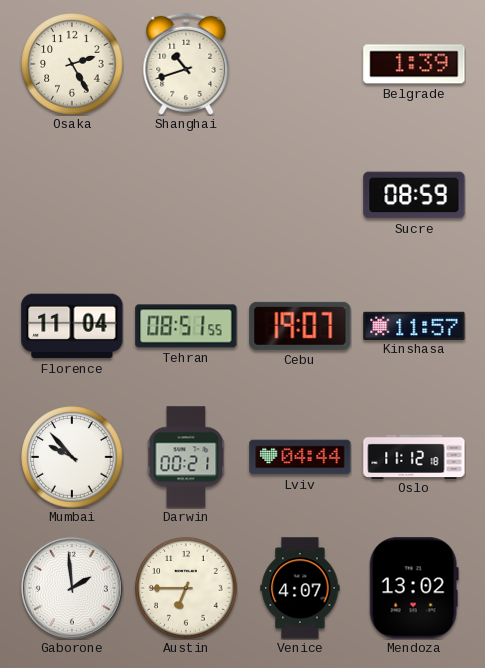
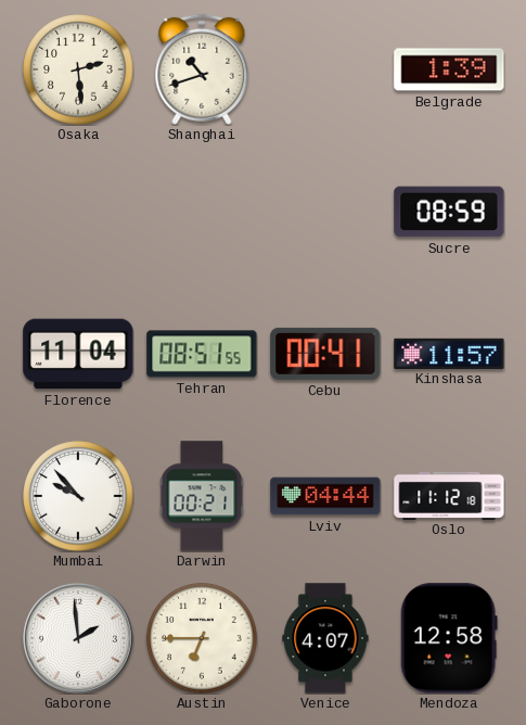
Osaka: 2:25 -> 2:29 (78, 69)
Cebu: 19:07 -> 00:41 (325, 354)
Mendoza: 13:02 -> 12:58 (449, 638)
